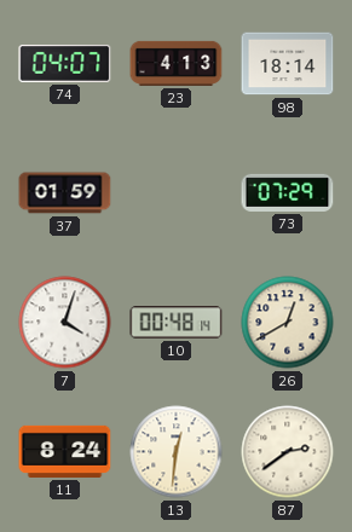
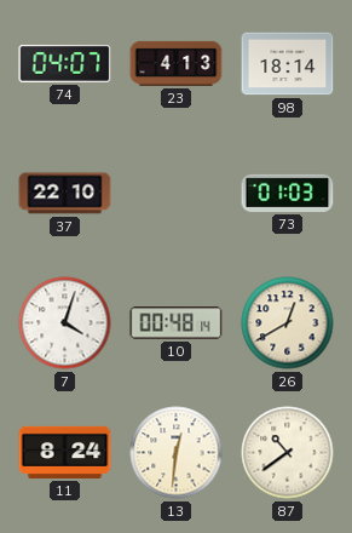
37: 01:59 -> 22:10 (65, 194)
73: 07:29 -> 01:03 (288, 193)
87: 2:39 -> 10:39 (288, 453)
